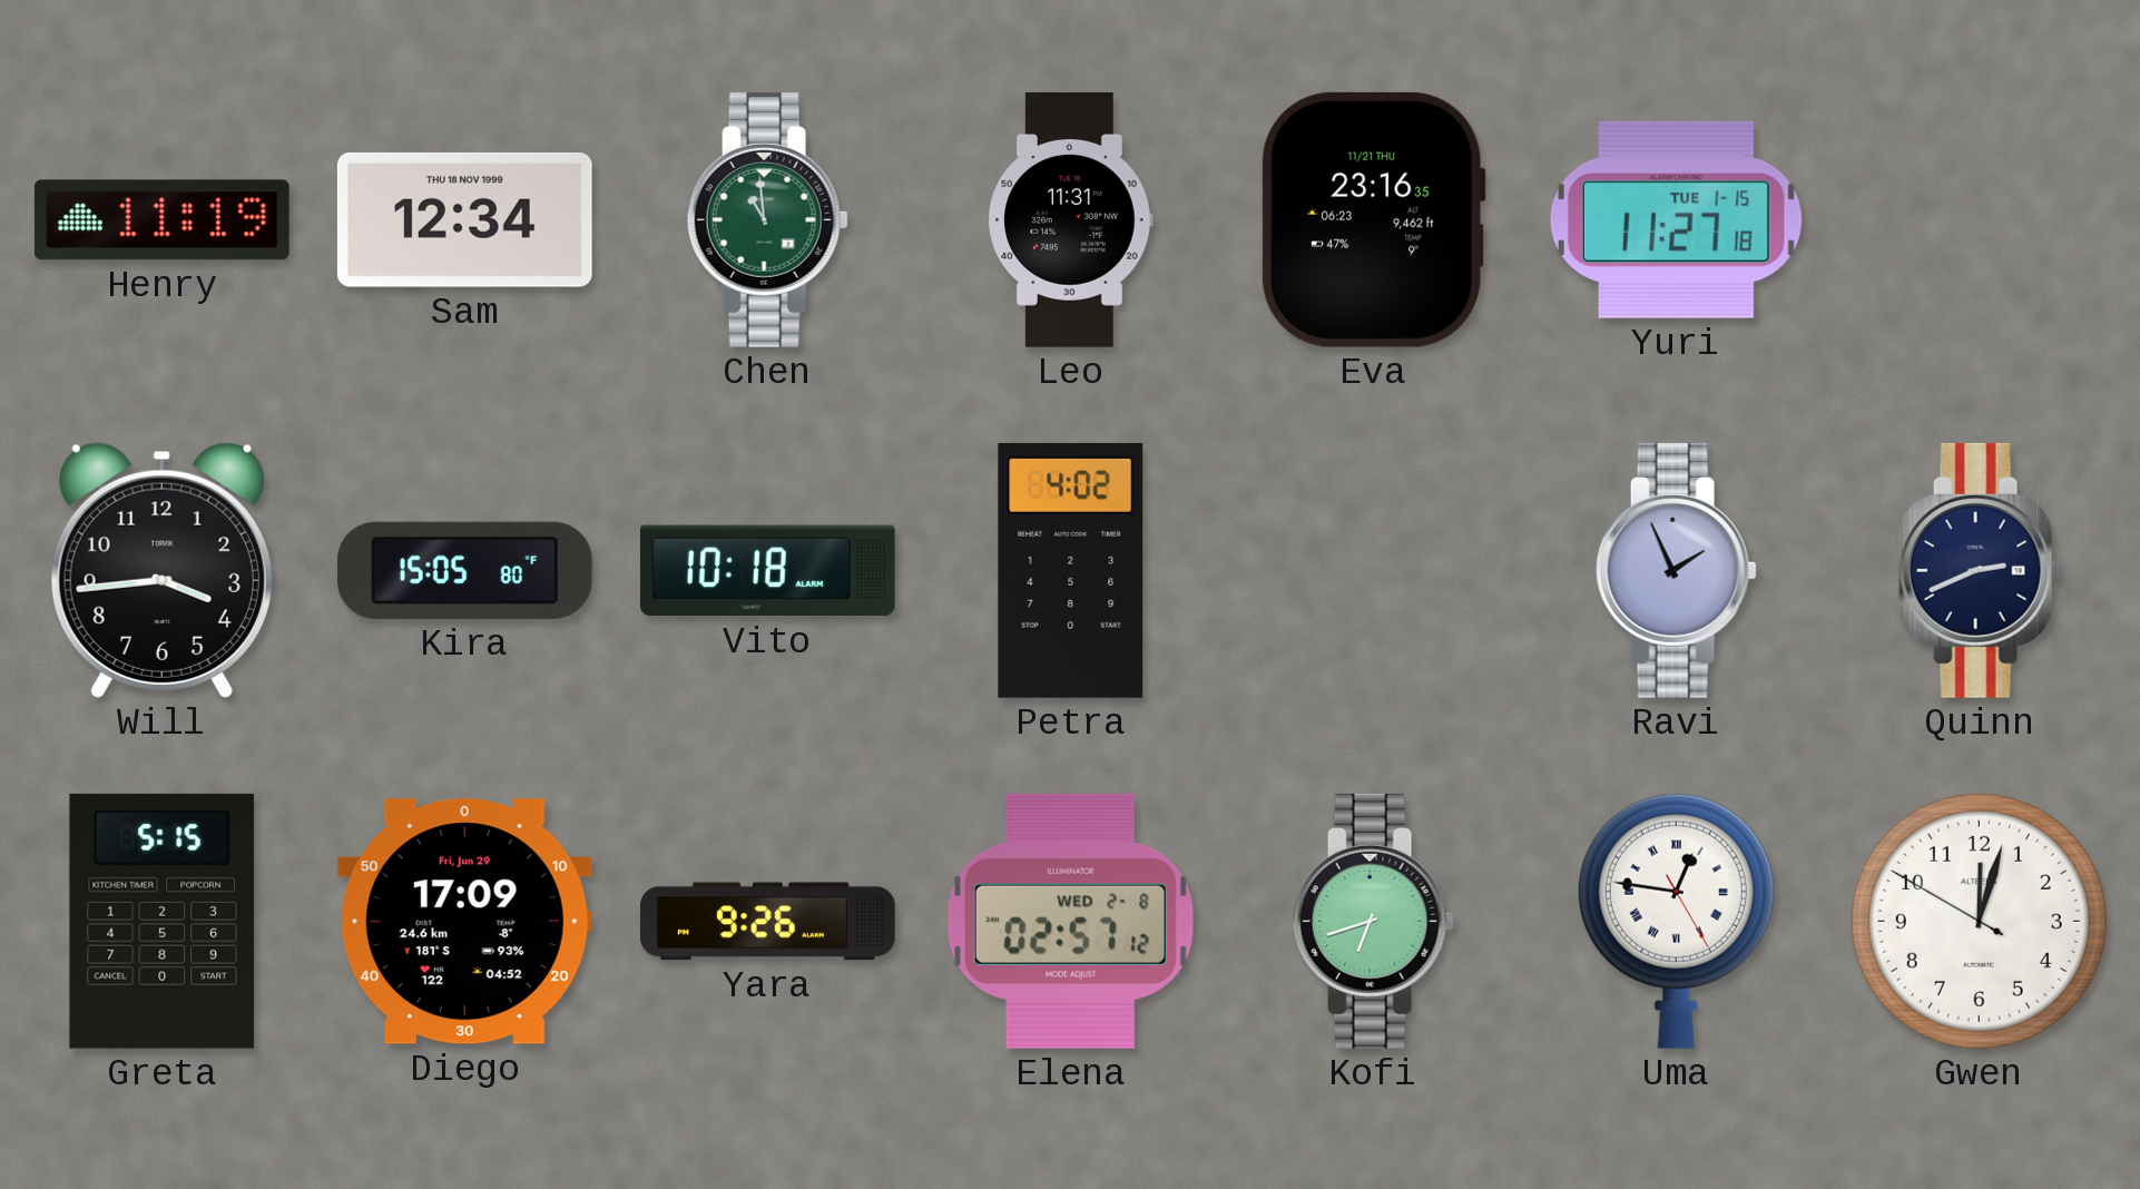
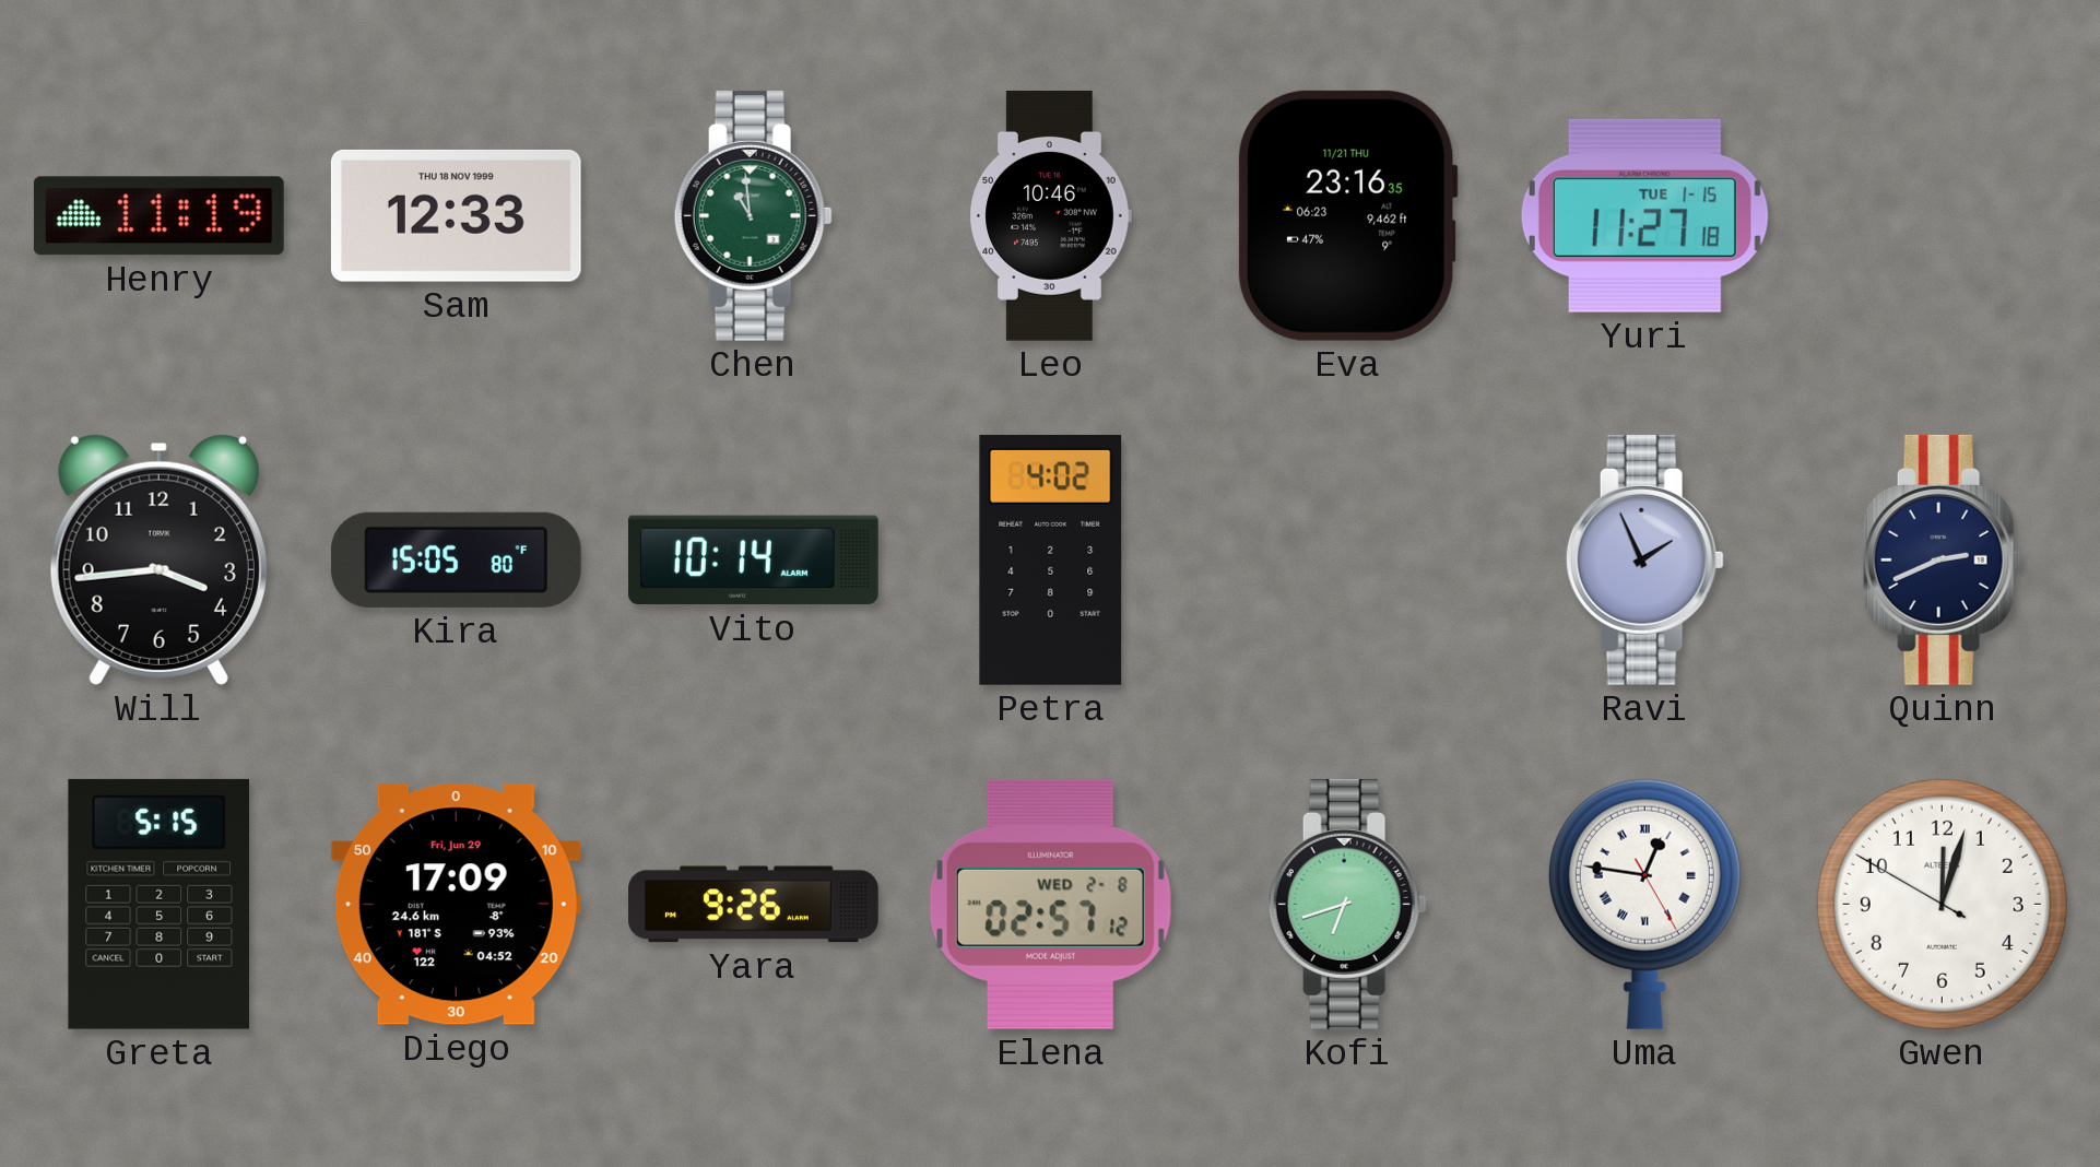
Sam: 12:34 -> 12:33 (456, 215)
Leo: 11:31 -> 10:46 (1050, 215)
Vito: 10:18 -> 10:14 (753, 561)
